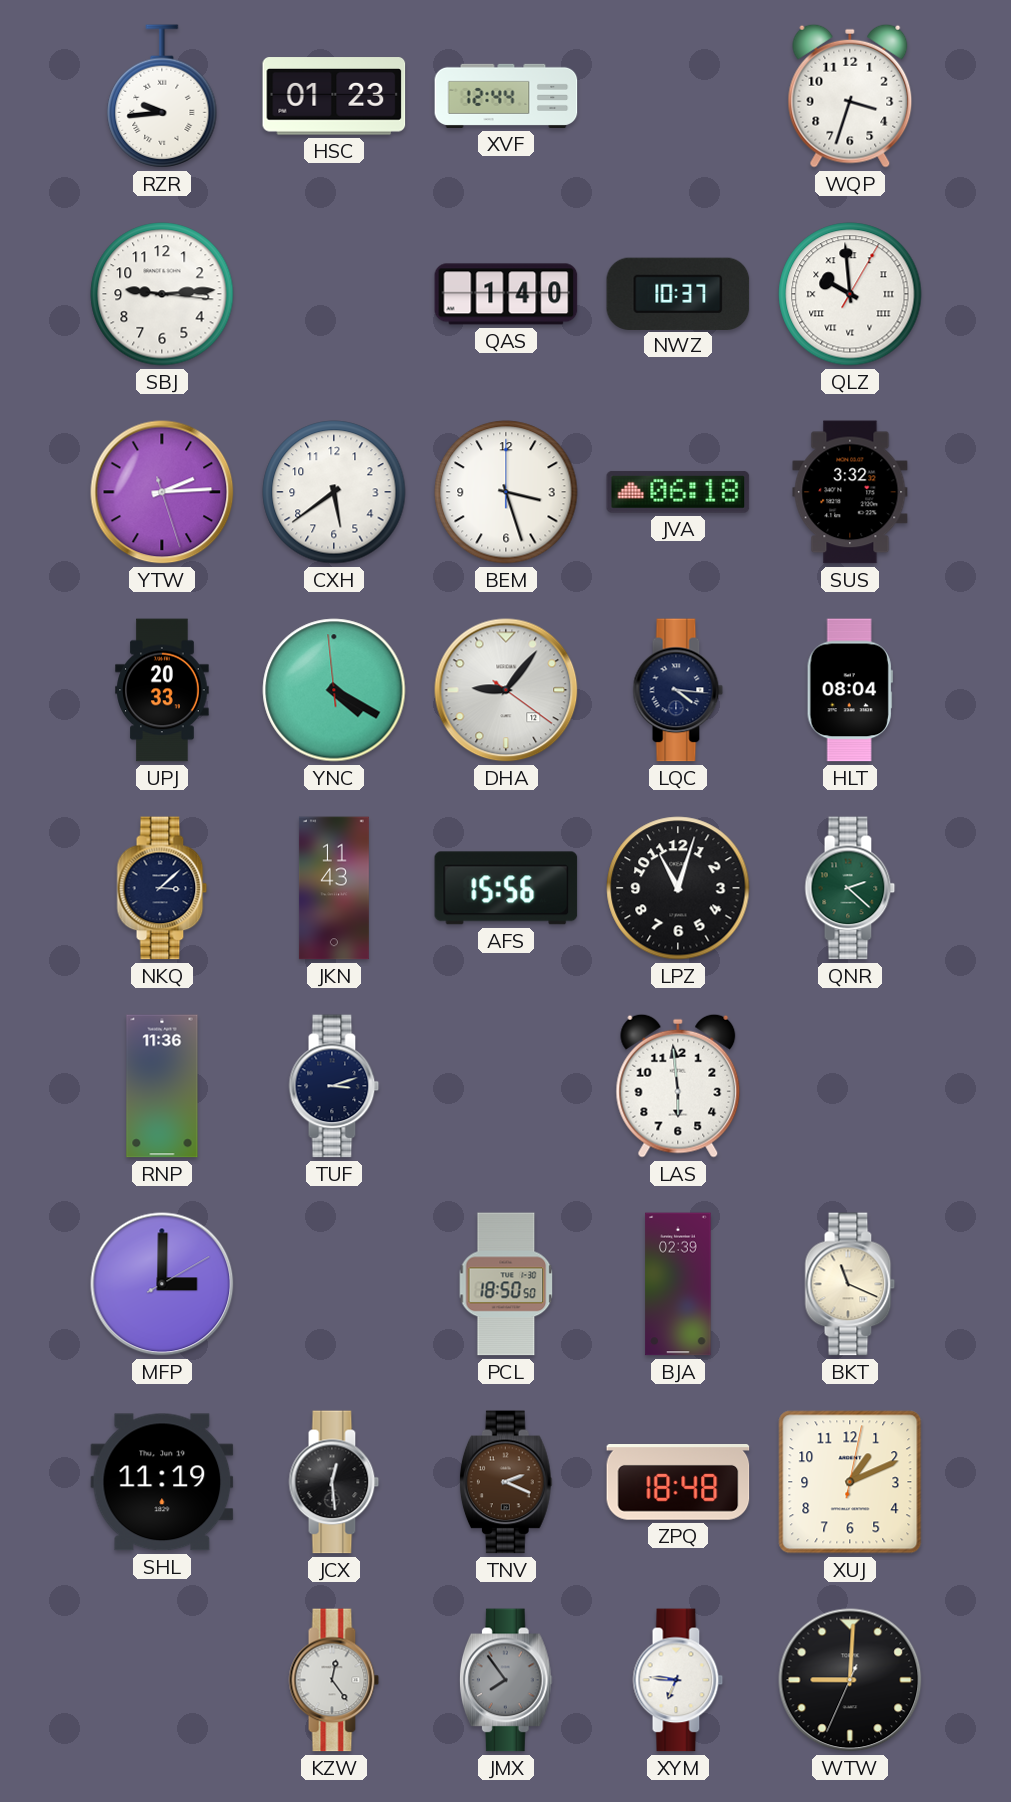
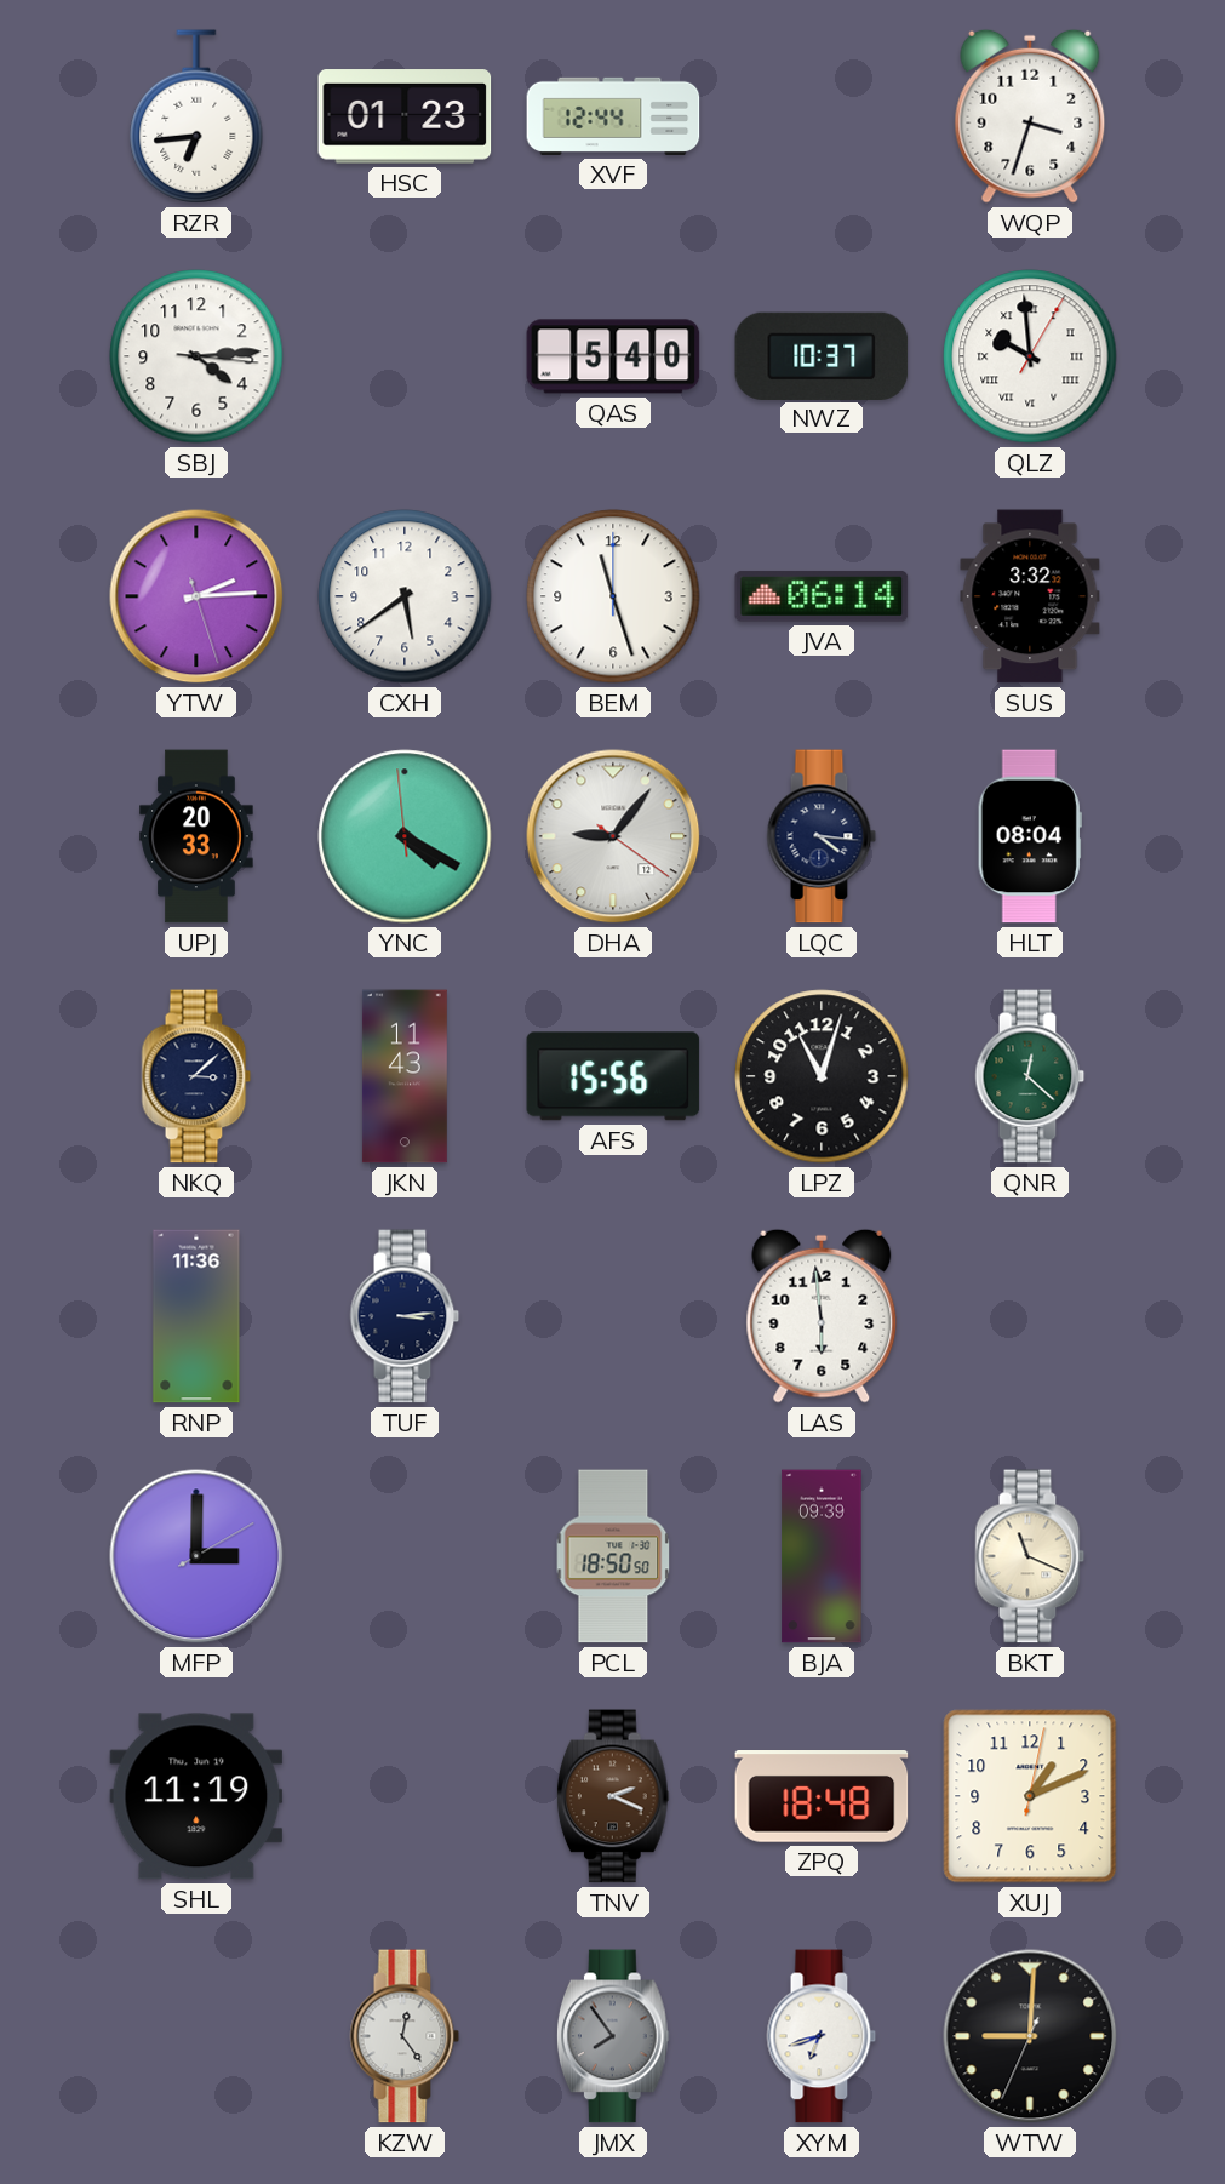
RZR: 9:44 -> 6:44 (196, 116)
SBJ: 9:14 -> 4:14 (196, 356)
QAS: 1:40 -> 5:40 (613, 356)
BEM: 3:27 -> 11:27 (613, 596)
JVA: 06:18 -> 06:14 (822, 596)
QNR: 2:22 -> 12:22 (1030, 1076)
TUF: 3:12 -> 3:14 (405, 1316)
BJA: 02:39 -> 09:39 (822, 1556)
JCX: 12:29 -> none (334, 1482)
XYM: 6:46 -> 6:42 (822, 2036)
